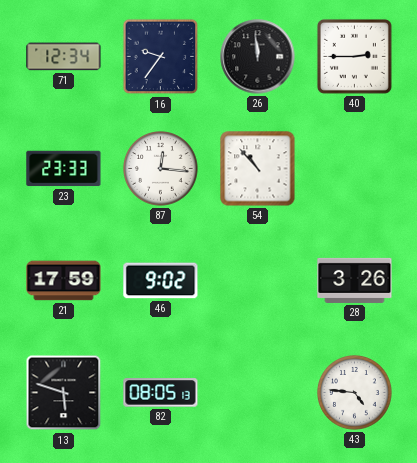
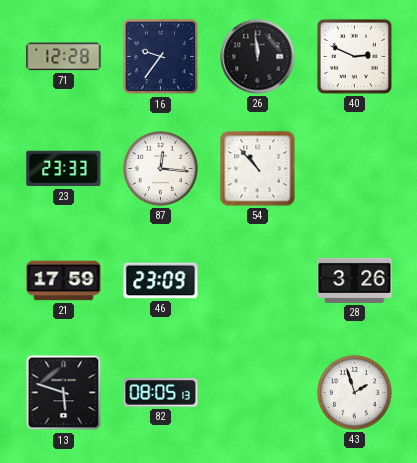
71: 12:34 -> 12:28 (64, 57)
40: 2:45 -> 2:49 (354, 56)
46: 9:02 -> 23:09 (161, 281)
43: 4:46 -> 1:57 (355, 393)
